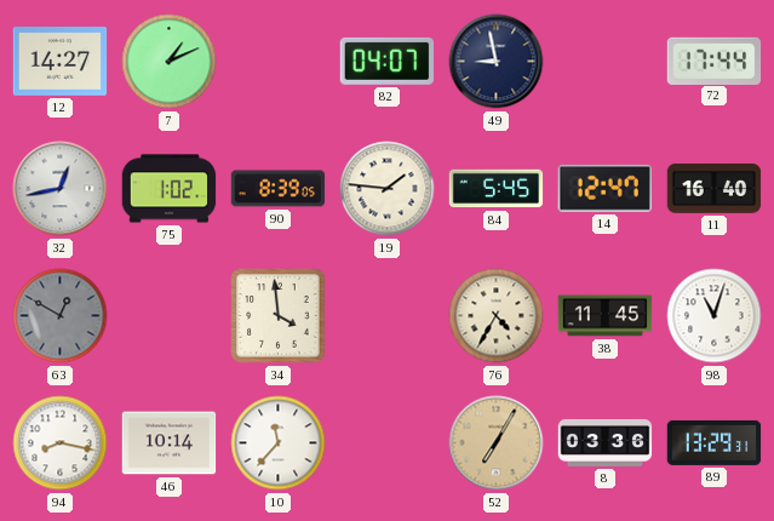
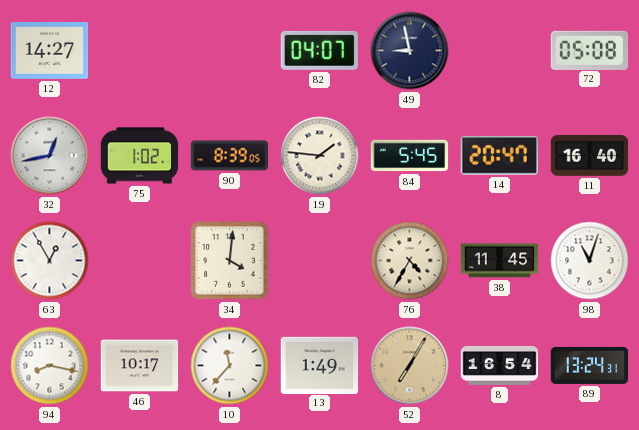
7: 1:11 -> none (170, 62)
72: 17:44 -> 05:08 (590, 50)
14: 12:47 -> 20:47 (499, 155)
63: 12:50 -> 12:55 (50, 261)
63 dial: grey -> white (50, 261)
34: 3:59 -> 4:01 (230, 261)
46: 10:14 -> 10:17 (140, 366)
13: none -> 1:49 (320, 365)
8: 03:36 -> 16:54 (500, 365)
89: 13:29 -> 13:24 (590, 365)
